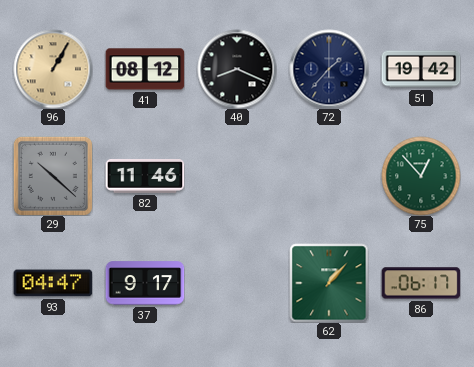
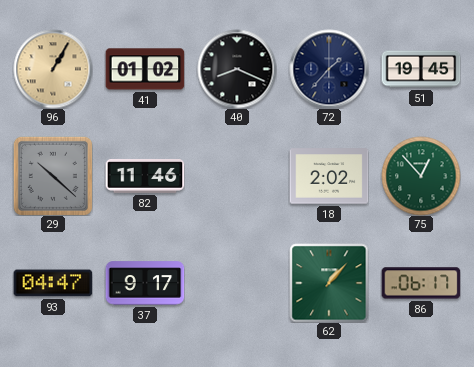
41: 08:12 -> 01:02 (145, 69)
51: 19:42 -> 19:45 (421, 69)
18: none -> 2:02 (329, 176)
